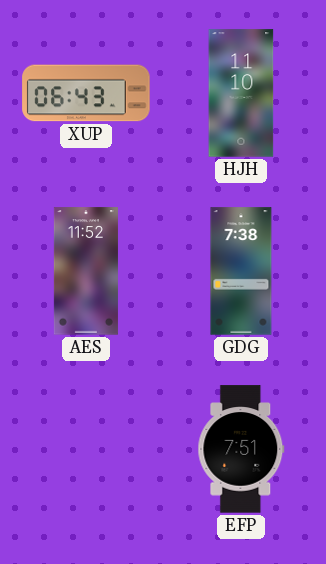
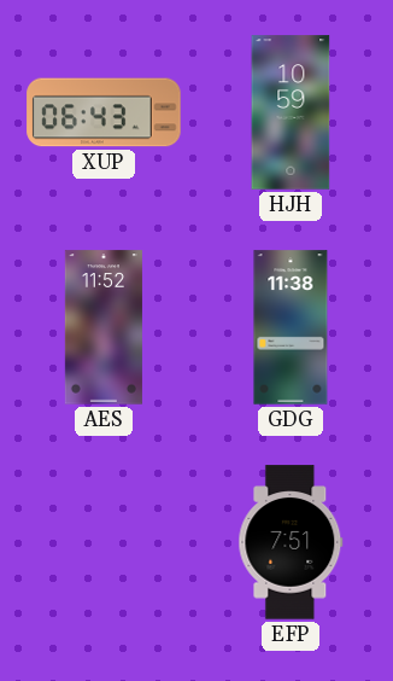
HJH: 11:10 -> 10:59 (291, 112)
GDG: 7:38 -> 11:38 (291, 327)
